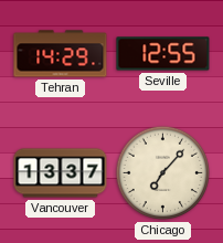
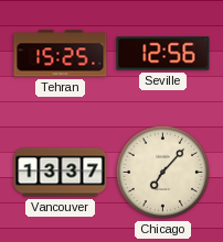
Tehran: 14:29 -> 15:25 (61, 54)
Seville: 12:55 -> 12:56 (163, 54)
